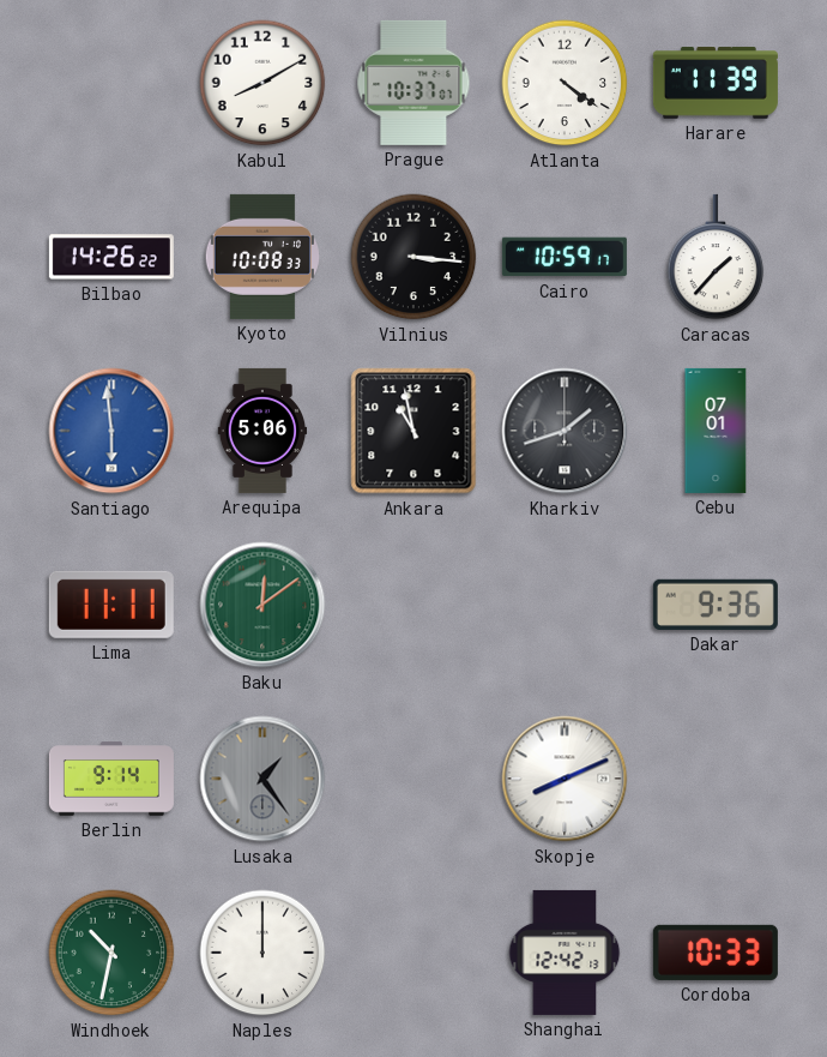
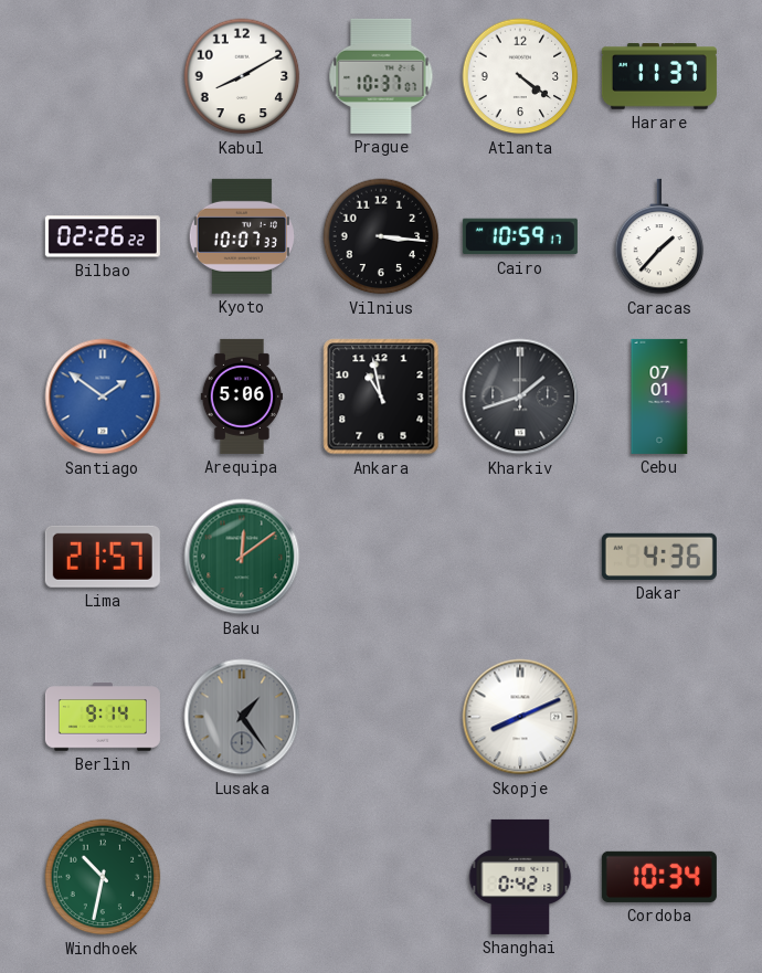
Harare: 11:39 -> 11:37 (659, 76)
Bilbao: 14:26 -> 02:26 (103, 236)
Kyoto: 10:08 -> 10:07 (242, 236)
Santiago: 5:59 -> 1:51 (103, 396)
Lima: 11:11 -> 21:57 (103, 557)
Dakar: 9:36 -> 4:36 (659, 557)
Naples: 12:00 -> none (262, 953)
Shanghai: 12:42 -> 0:42 (520, 877)
Cordoba: 10:33 -> 10:34 (659, 877)
